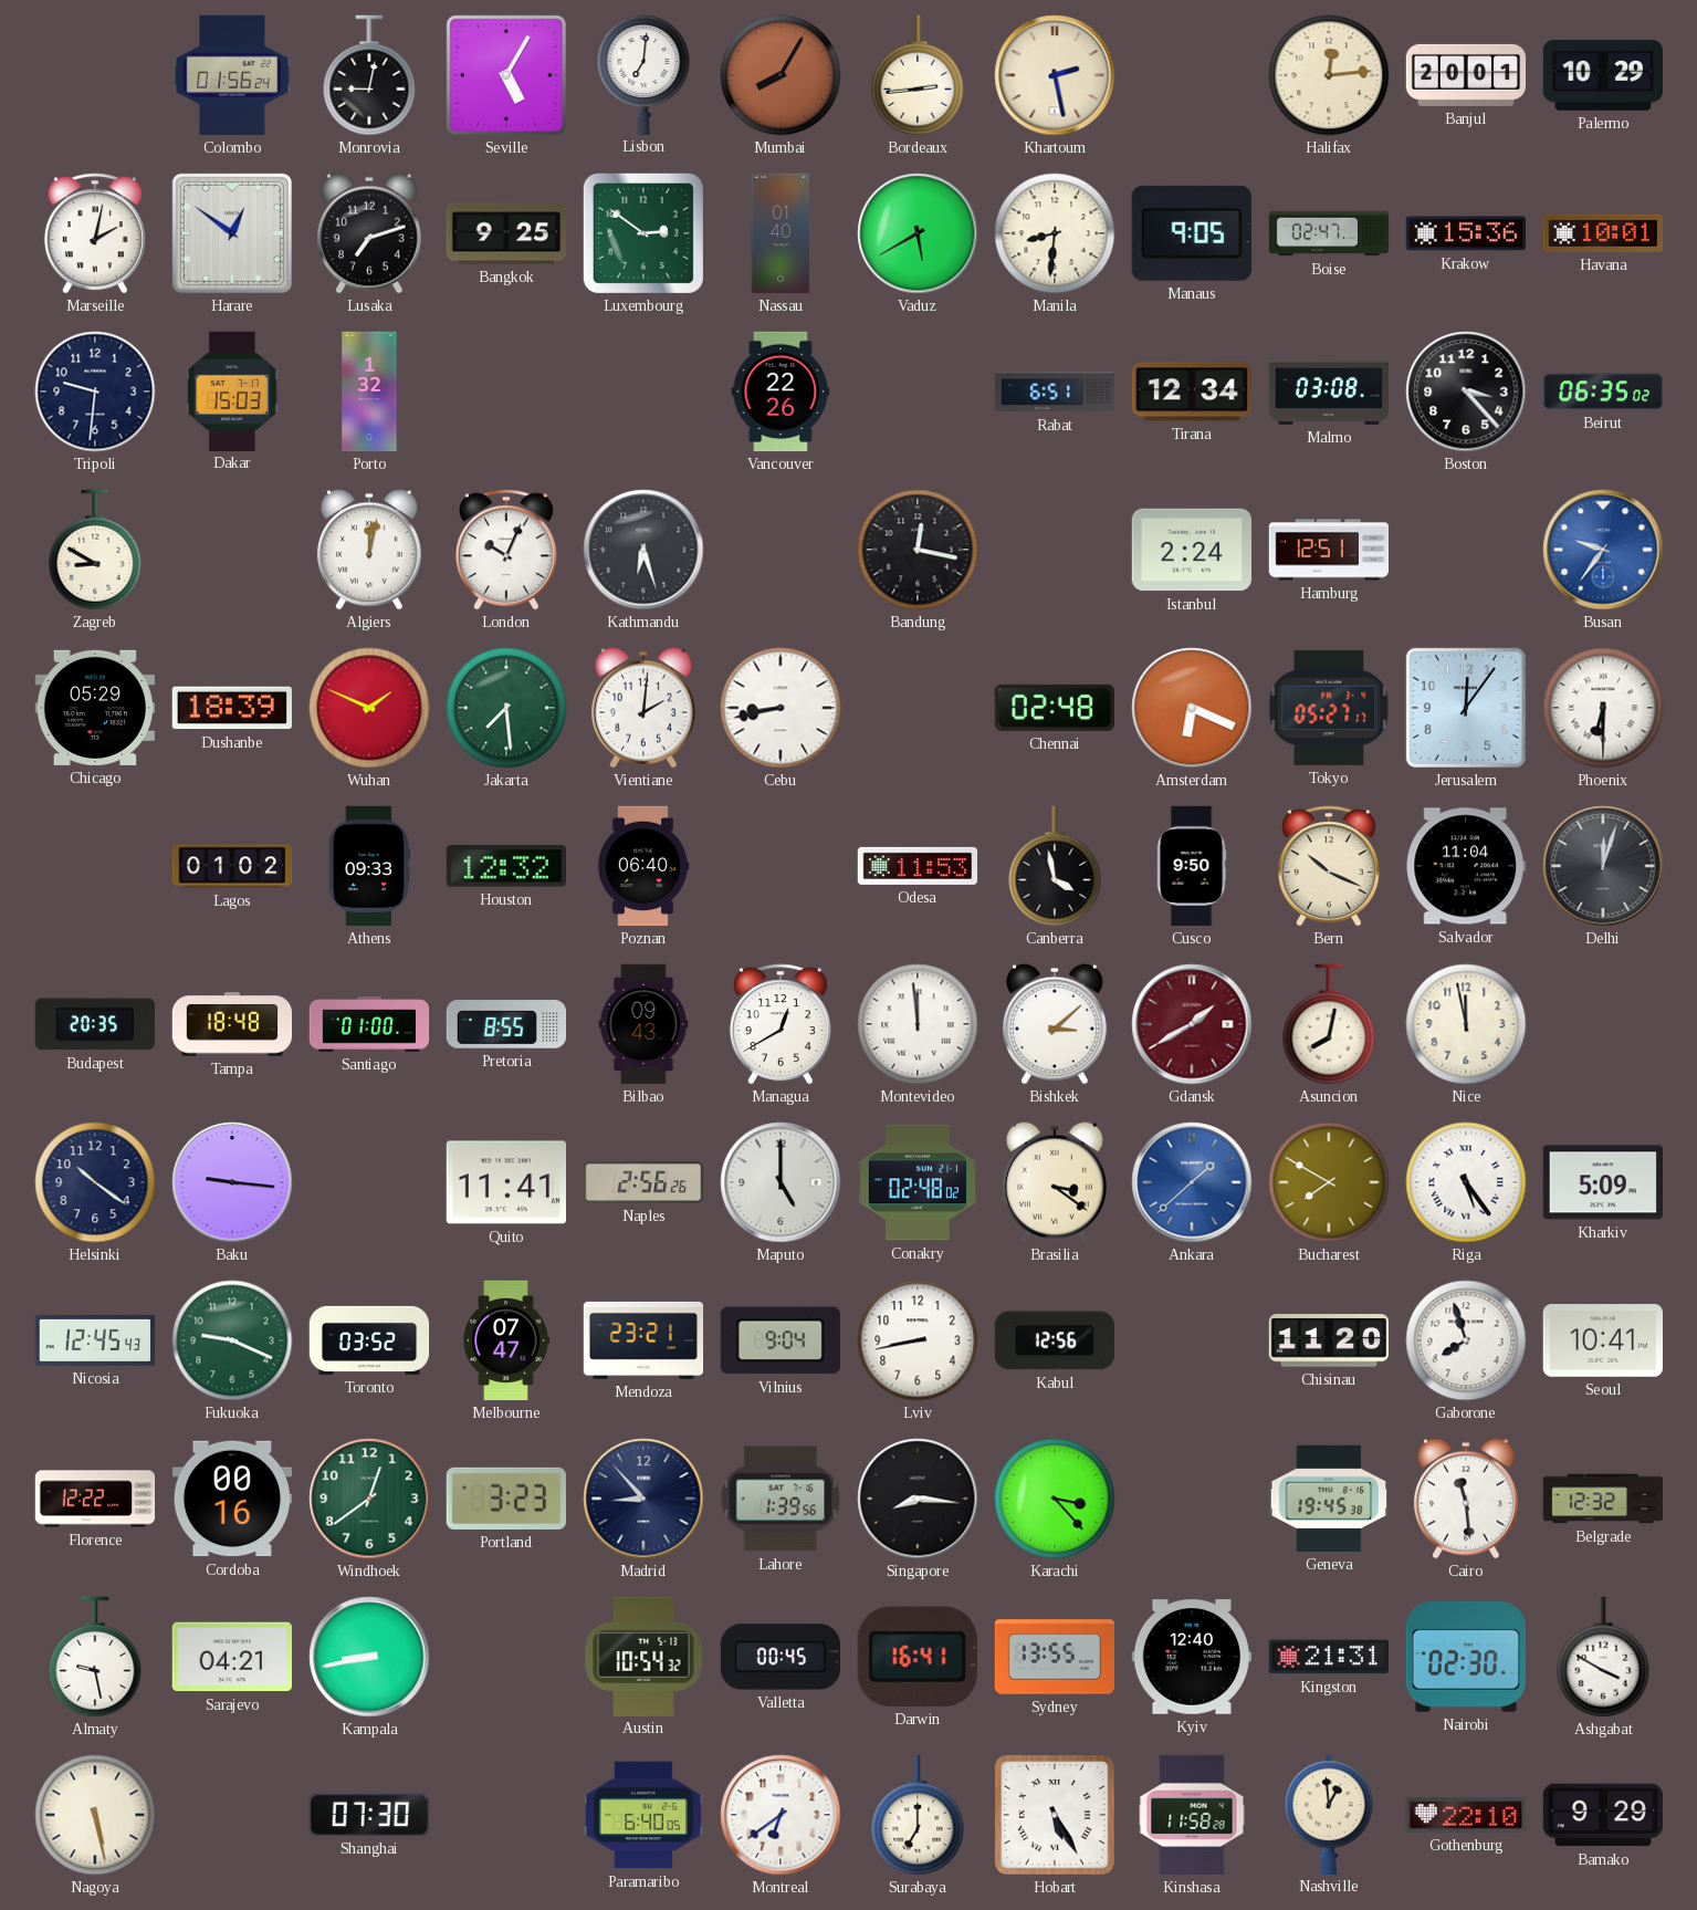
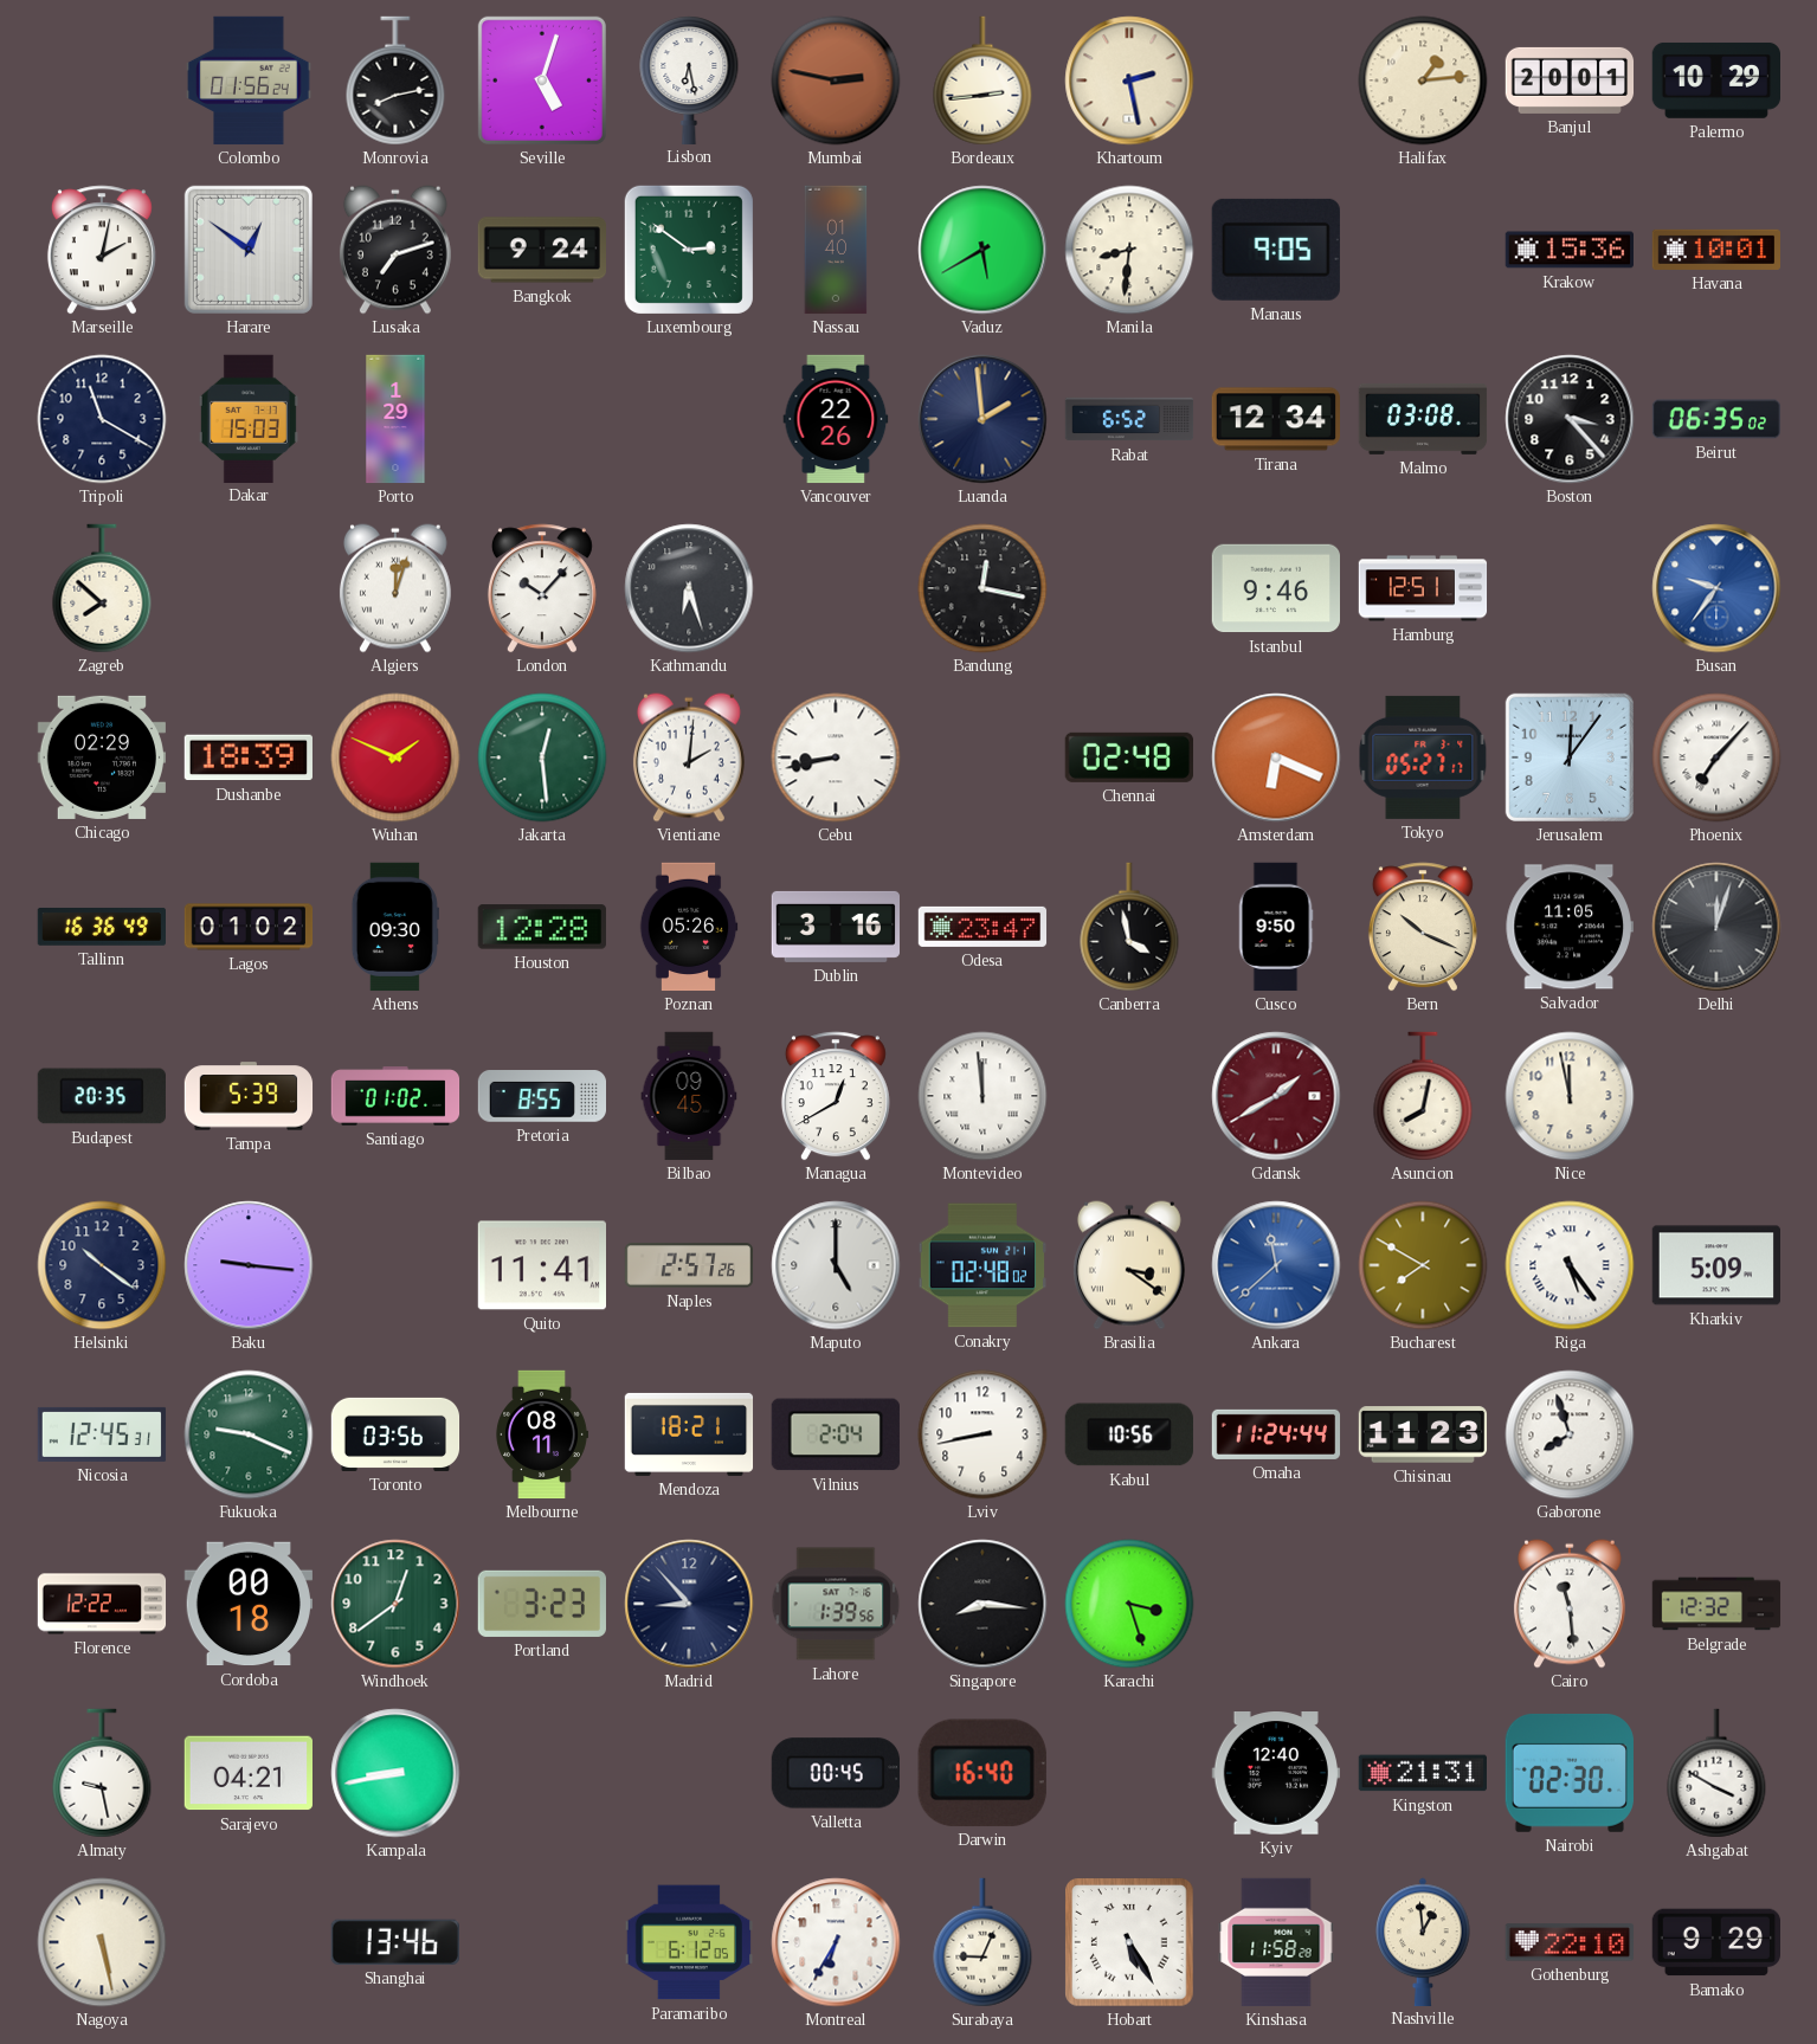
Monrovia: 9:02 -> 8:13 (395, 80)
Seville: 5:05 -> 5:03 (542, 80)
Lisbon: 7:01 -> 6:28 (689, 79)
Mumbai: 8:05 -> 2:47 (836, 80)
Halifax: 12:14 -> 1:14 (1423, 80)
Bangkok: 9:25 -> 9:24 (541, 250)
Boise: 02:47 -> none (1329, 233)
Tripoli: 9:31 -> 11:20 (102, 419)
Porto: 1:32 -> 1:29 (395, 419)
Luanda: none -> 1:59 (982, 419)
Rabat: 6:51 -> 6:52 (1129, 419)
Zagreb: 8:50 -> 7:52 (102, 588)
Algiers: 12:02 -> 12:03 (395, 588)
London: 10:04 -> 10:07 (542, 588)
Istanbul: 2:24 -> 9:46 (1275, 588)
Chicago: 05:29 -> 02:29 (101, 757)
Jakarta: 7:29 -> 12:29 (542, 757)
Phoenix: 6:30 -> 7:07 (1716, 757)
Tallinn: none -> 16:36 (101, 927)
Athens: 09:33 -> 09:30 (395, 927)
Houston: 12:32 -> 12:28 (542, 927)
Poznan: 06:40 -> 05:26 (689, 927)
Dublin: none -> 3:16 (835, 927)
Odesa: 11:53 -> 23:47 (982, 927)
Salvador: 11:04 -> 11:05 (1570, 927)
Tampa: 18:48 -> 5:39 (249, 1096)
Santiago: 01:00 -> 01:02 (395, 1096)
Bilbao: 09:43 -> 09:45 (689, 1096)
Bishkek: 3:08 -> none (1055, 1024)
Naples: 2:56 -> 2:57 (689, 1265)
Ankara: 1:38 -> 11:38 (1276, 1265)
Nicosia: 12:45:43 -> 12:45:31 (102, 1434)
Toronto: 03:52 -> 03:56 (395, 1434)
Melbourne: 07:47 -> 08:11 (542, 1434)
Mendoza: 23:21 -> 18:21 (689, 1434)
Vilnius: 9:04 -> 2:04 (836, 1434)
Kabul: 12:56 -> 10:56 (1129, 1434)
Omaha: none -> 11:24 (1276, 1434)
Chisinau: 11:20 -> 11:23 (1423, 1434)
Seoul: 10:41 -> none (1602, 1340)
Cordoba: 00:16 -> 00:18 (247, 1604)
Karachi: 3:23 -> 3:27 (1129, 1604)
Geneva: 19:45 -> none (1328, 1499)
Austin: 10:54 -> none (643, 1656)
Darwin: 16:41 -> 16:40 (982, 1773)
Sydney: 13:55 -> none (1055, 1657)
Shanghai: 07:30 -> 13:46 (395, 1942)
Paramaribo: 6:40 -> 6:12 (688, 1942)
Montreal: 6:39 -> 6:35 (836, 1942)
Surabaya: 7:00 -> 9:04 (982, 1942)
